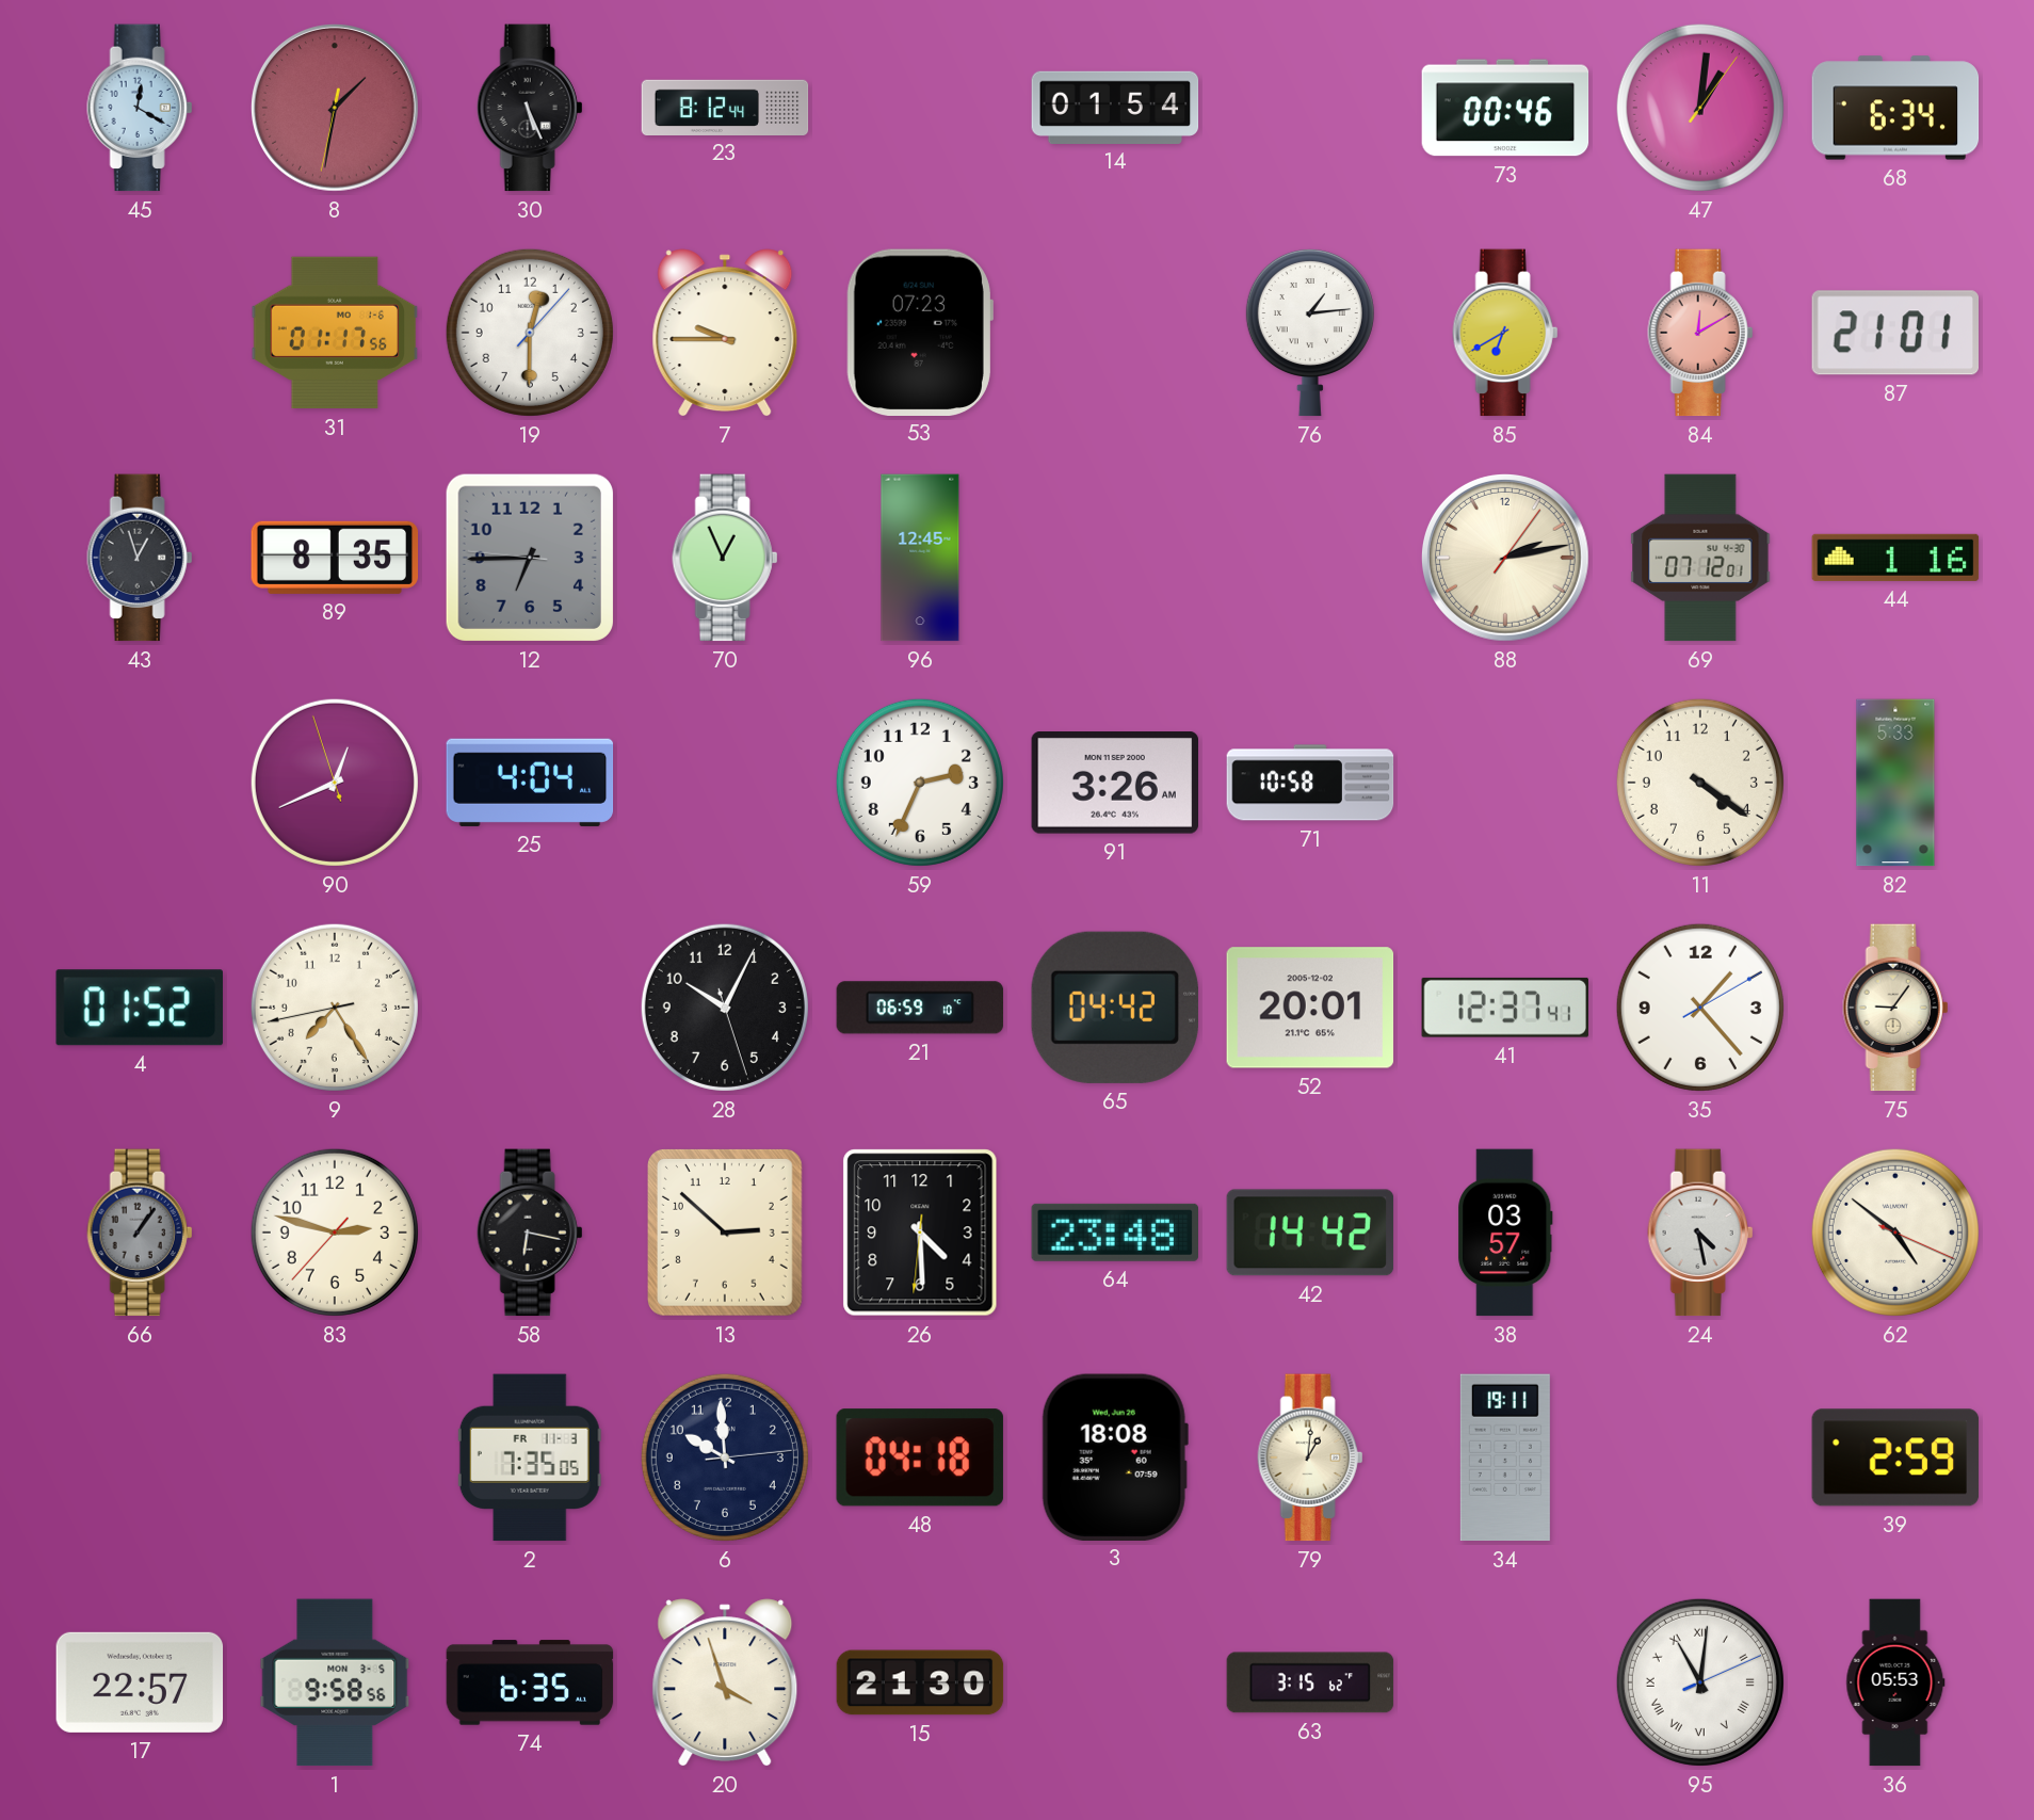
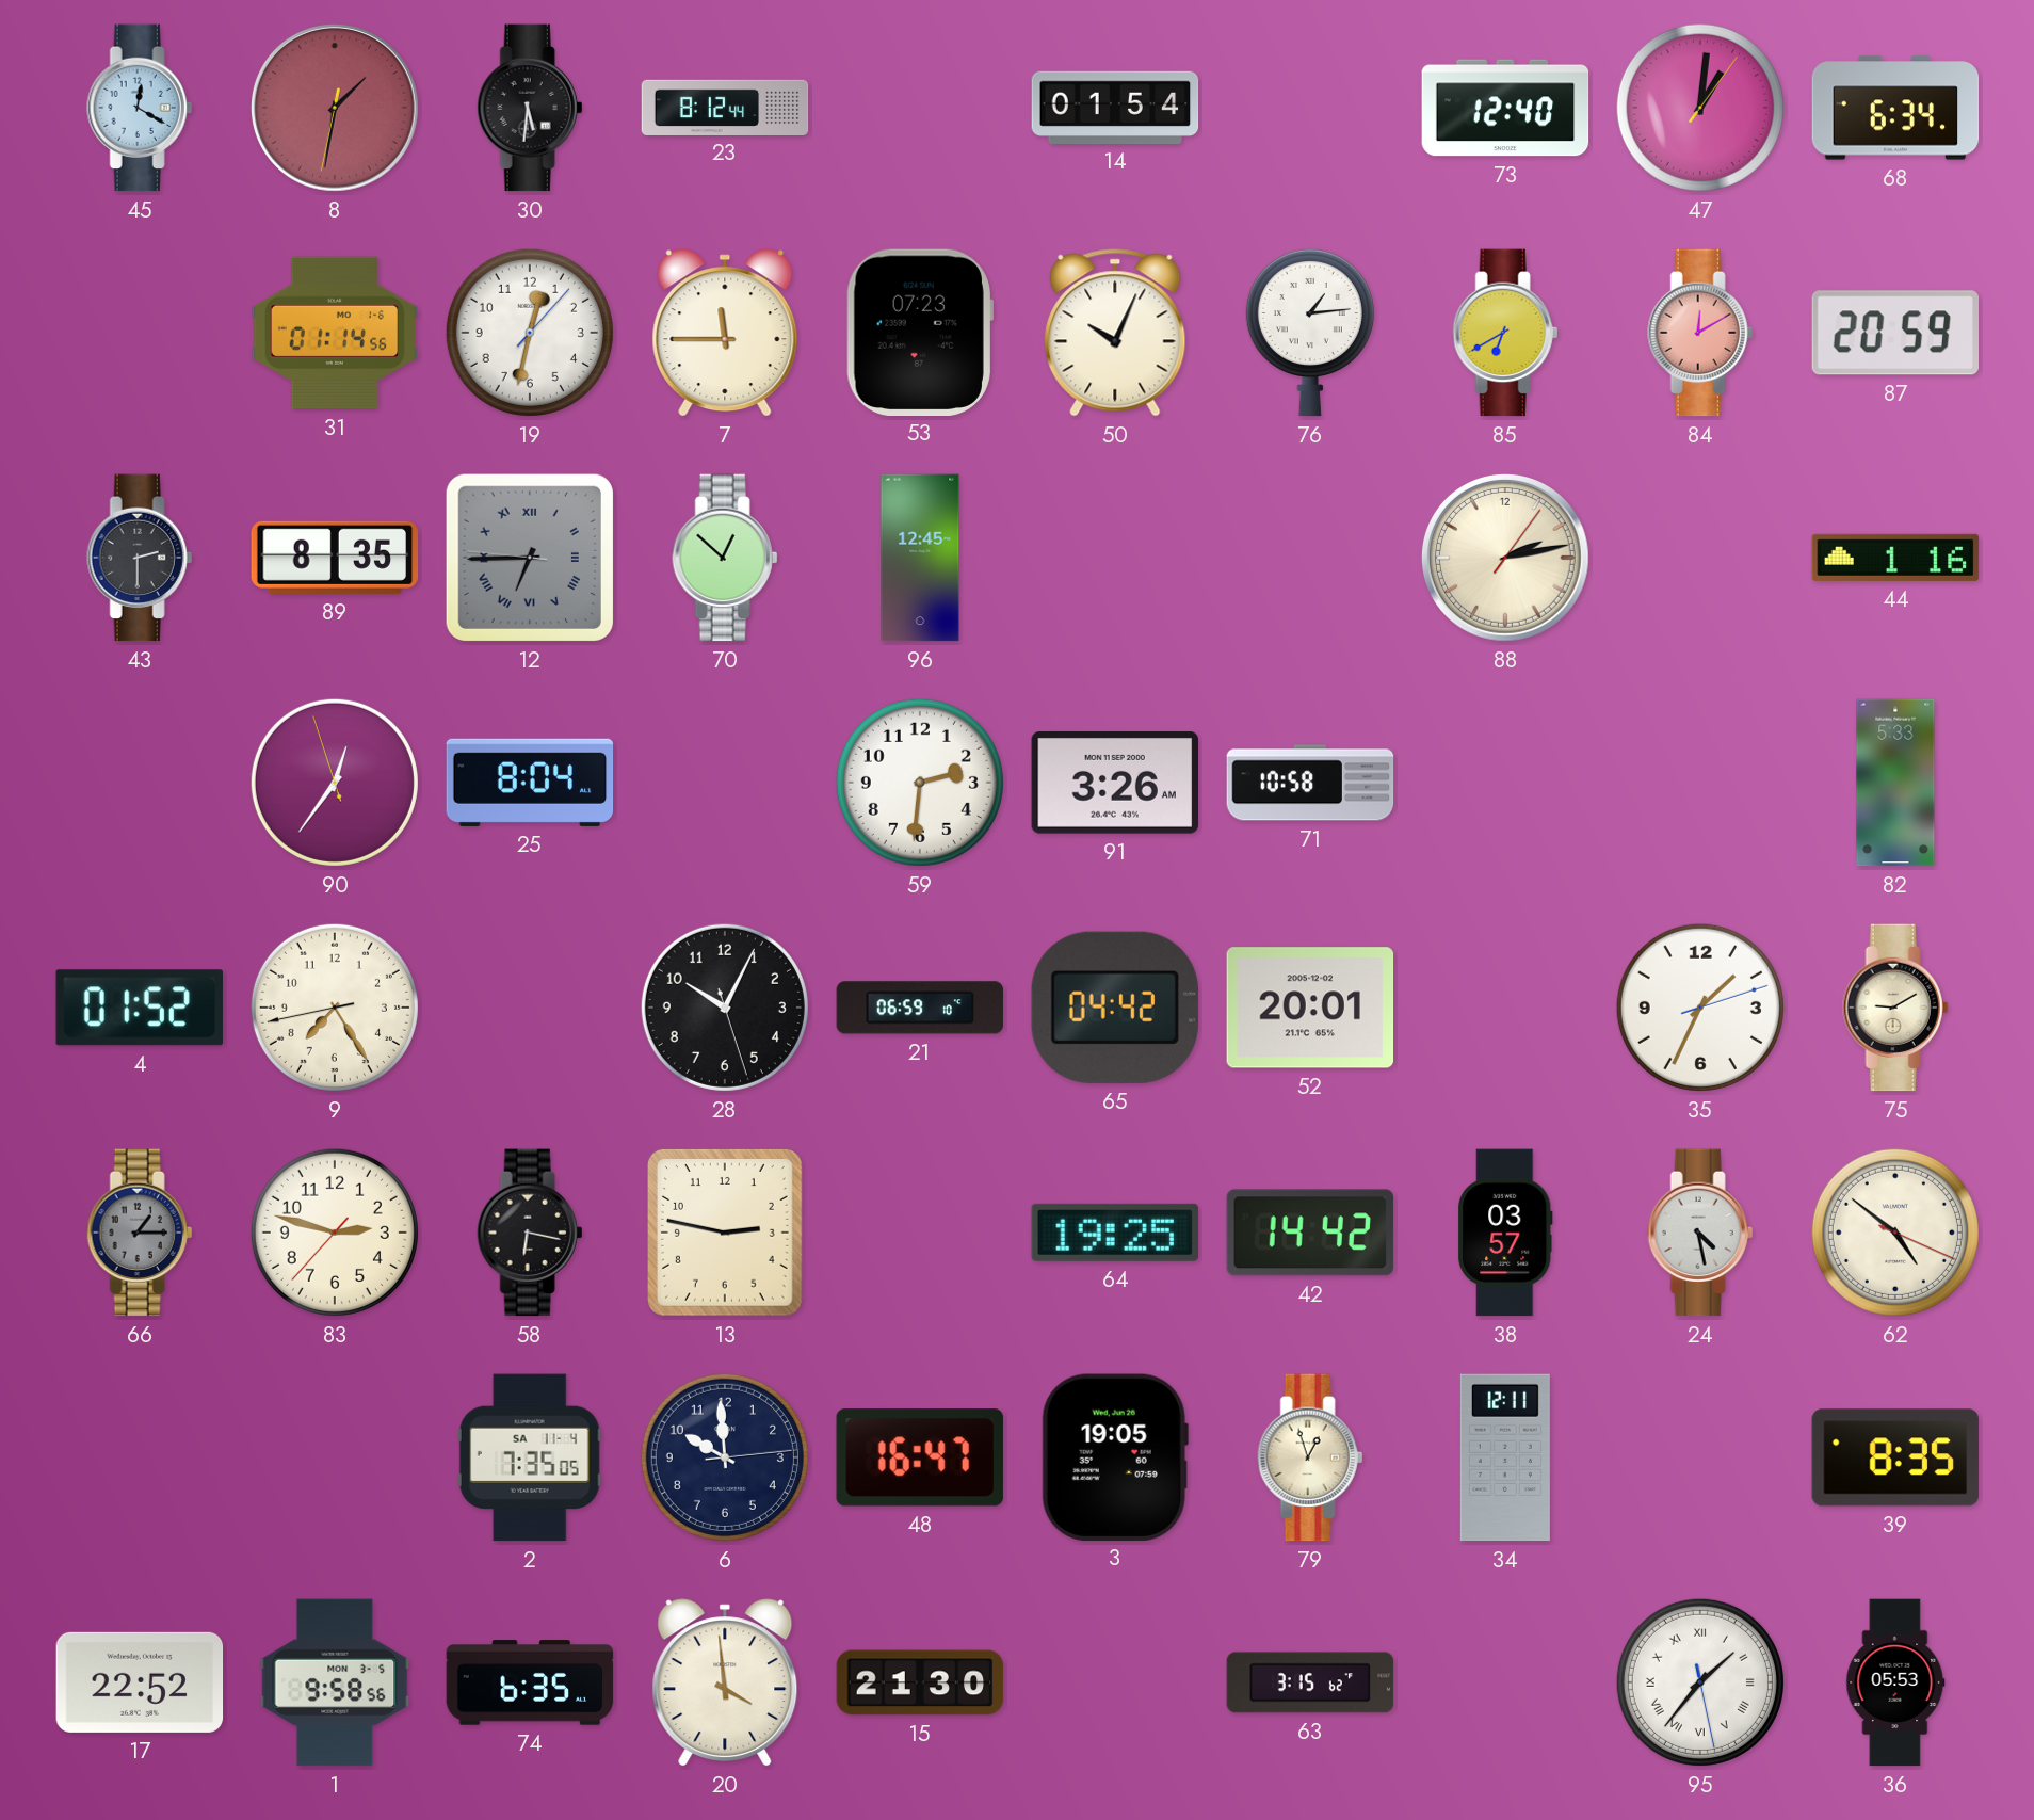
30: 5:26 -> 5:31 (530, 108)
73: 00:46 -> 12:40 (1505, 108)
31: 01:17 -> 01:14 (335, 333)
19: 12:30 -> 12:32 (530, 333)
7: 9:45 -> 11:45 (725, 333)
50: none -> 10:04 (1115, 333)
87: 21:01 -> 20:59 (1894, 333)
43: 12:57 -> 2:30 (140, 558)
12 numerals: Arabic -> Roman (530, 558)
70: 12:56 -> 12:52 (725, 558)
69: 07:12 -> none (1700, 558)
90: 12:40 -> 12:35 (335, 783)
25: 4:04 -> 8:04 (530, 783)
59: 2:34 -> 2:31 (920, 783)
11: 4:21 -> none (1700, 783)
41: 12:37 -> none (1505, 1008)
35: 1:23 -> 1:34 (1700, 1008)
75: 9:06 -> 9:10 (1895, 1008)
66: 1:06 -> 1:15 (140, 1233)
13: 2:52 -> 2:47 (725, 1233)
26: 4:29 -> none (920, 1233)
64: 23:48 -> 19:25 (1114, 1233)
2 date: FR 11-3 -> SA 11-4 (530, 1457)
48: 04:18 -> 16:47 (920, 1457)
3: 18:08 -> 19:05 (1115, 1456)
79: 1:01 -> 12:57 (1310, 1457)
34: 19:11 -> 12:11 (1505, 1457)
39: 2:59 -> 8:35 (1895, 1457)
17: 22:57 -> 22:52 (140, 1682)
20: 3:57 -> 3:59 (725, 1682)
95: 11:01 -> 1:36 (1700, 1682)
